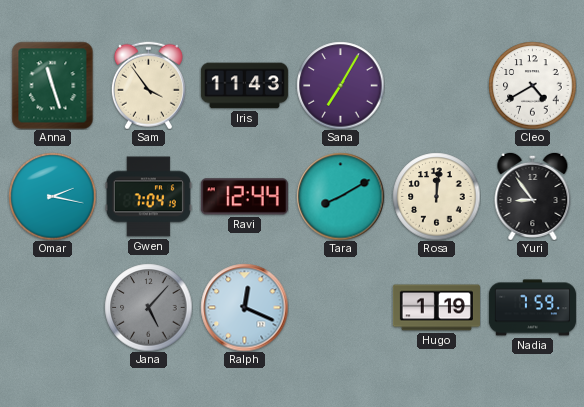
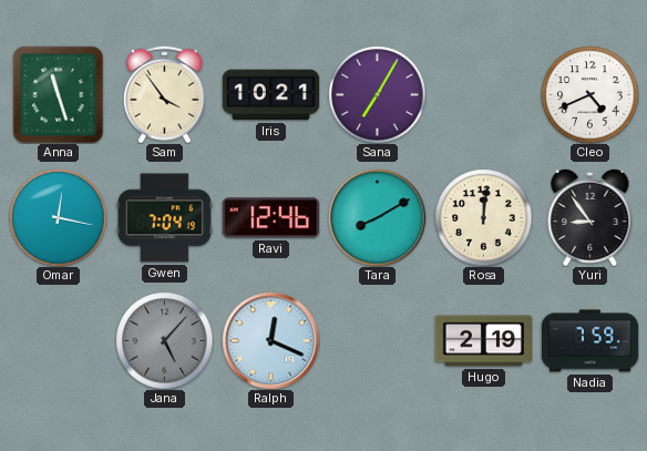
Iris: 11:43 -> 10:21 (270, 95)
Cleo: 4:40 -> 4:41 (589, 94)
Omar: 2:17 -> 12:17 (58, 217)
Ravi: 12:44 -> 12:46 (270, 218)
Hugo: 1:19 -> 2:19 (483, 341)
